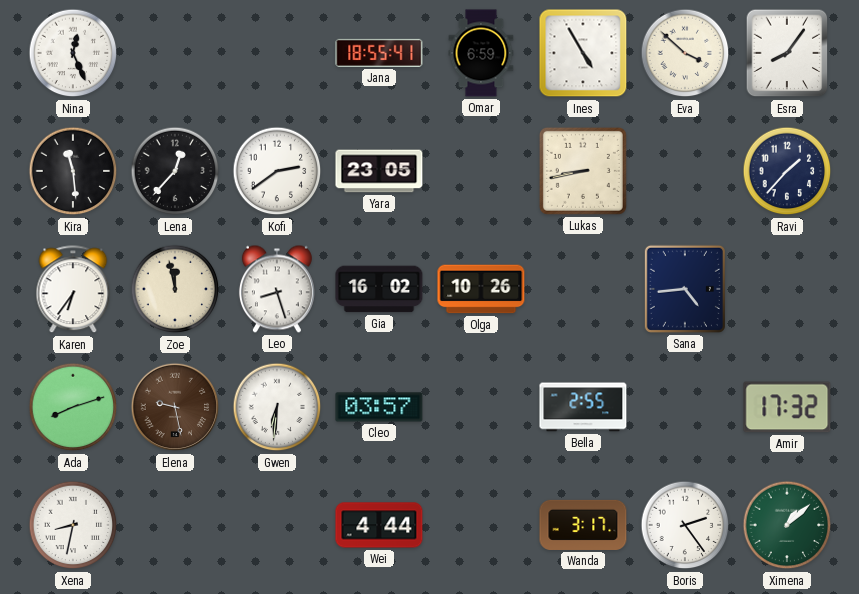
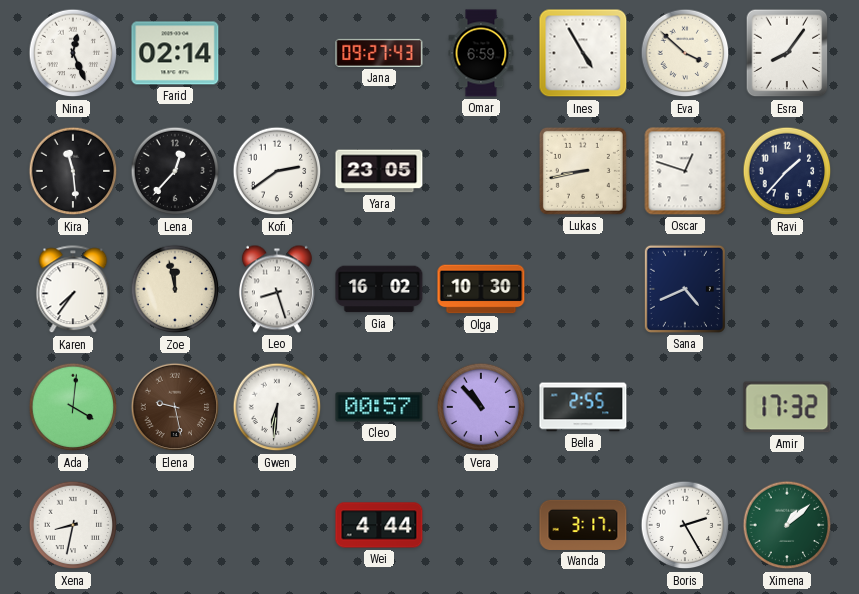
Farid: none -> 02:14 (175, 53)
Jana: 18:55 -> 09:27 (379, 53)
Oscar: none -> 12:48 (685, 171)
Karen: 6:36 -> 7:36 (73, 290)
Olga: 10:26 -> 10:30 (481, 289)
Sana: 4:44 -> 4:41 (685, 289)
Ada: 8:12 -> 4:01 (73, 407)
Cleo: 03:57 -> 00:57 (379, 407)
Vera: none -> 10:53 (481, 407)
Boris: 2:24 -> 2:25 (685, 525)
